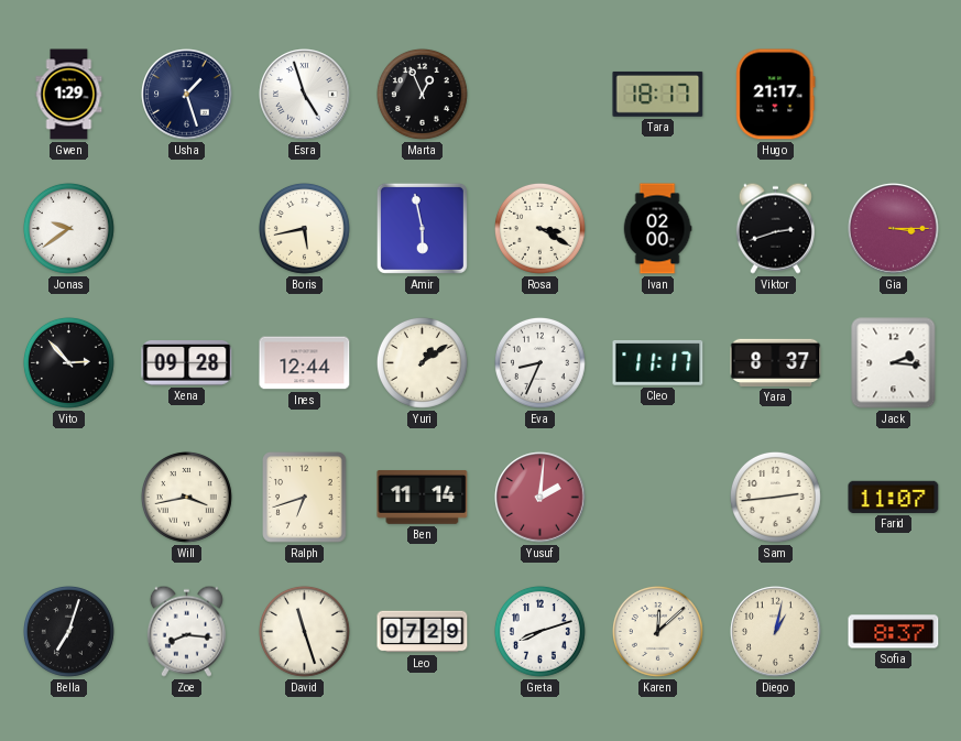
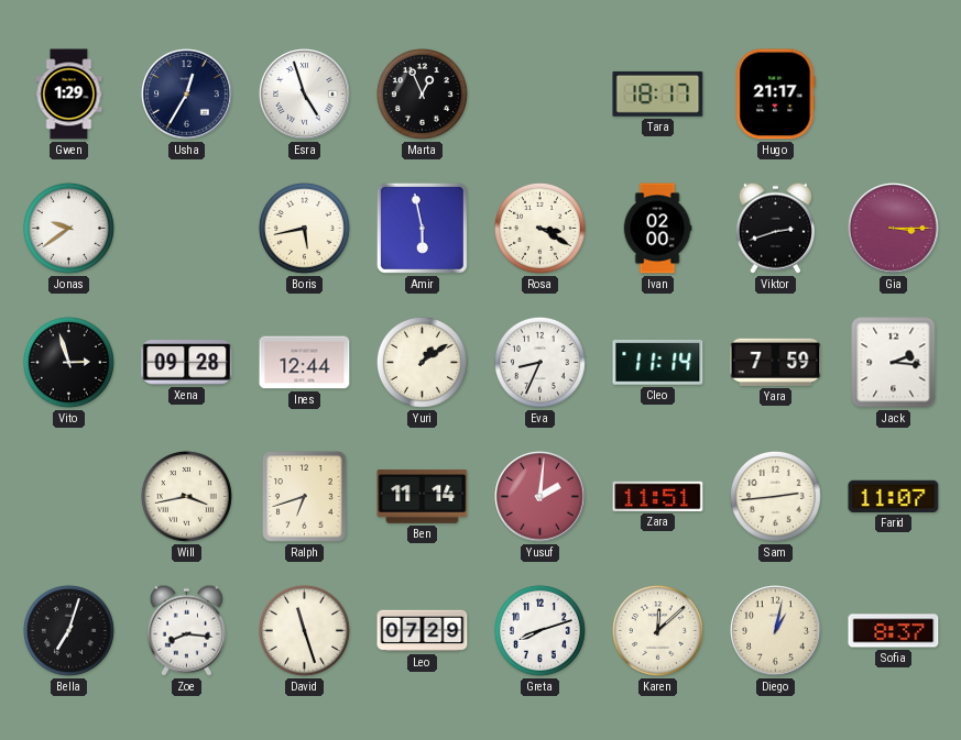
Usha: 1:27 -> 12:35 (187, 95)
Vito: 2:53 -> 2:57 (68, 362)
Cleo: 11:17 -> 11:14 (658, 363)
Yara: 8:37 -> 7:59 (776, 362)
Zara: none -> 11:51 (658, 496)
